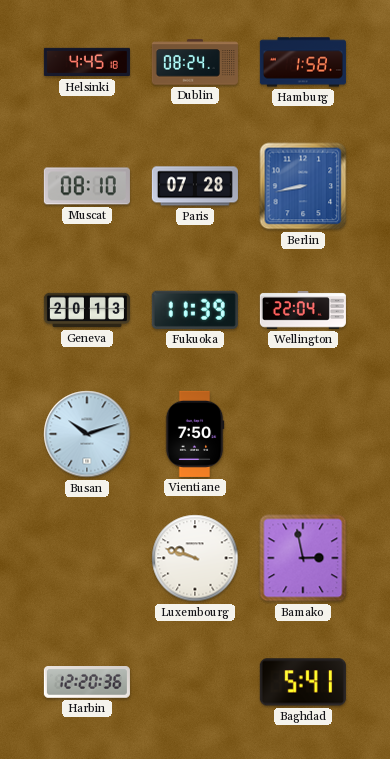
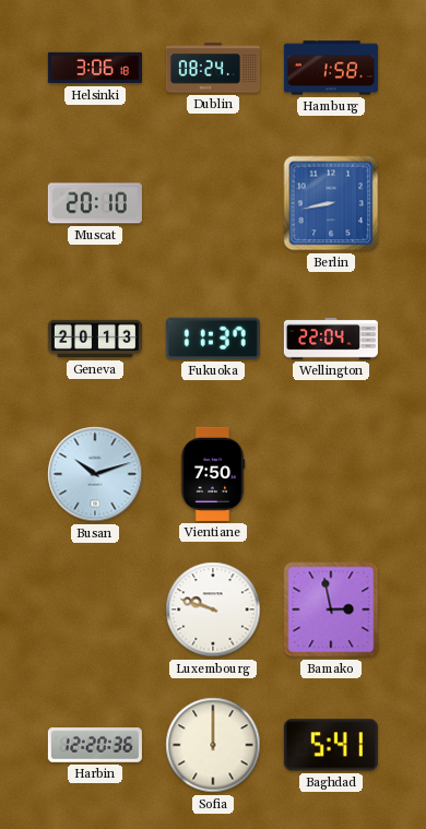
Helsinki: 4:45 -> 3:06 (95, 68)
Muscat: 08:10 -> 20:10 (95, 203)
Paris: 07:28 -> none (195, 186)
Fukuoka: 11:39 -> 11:37 (213, 339)
Sofia: none -> 12:00 (213, 745)
